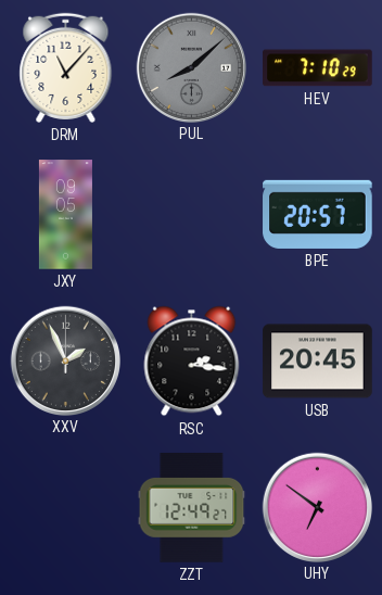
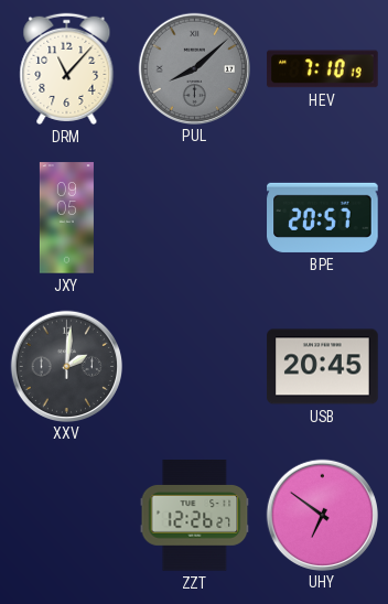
HEV: 7:10:29 -> 7:10:19 (323, 69)
XXV: 1:56 -> 2:01 (66, 366)
RSC: 2:16 -> none (192, 362)
ZZT: 12:49 -> 12:26 (195, 516)
